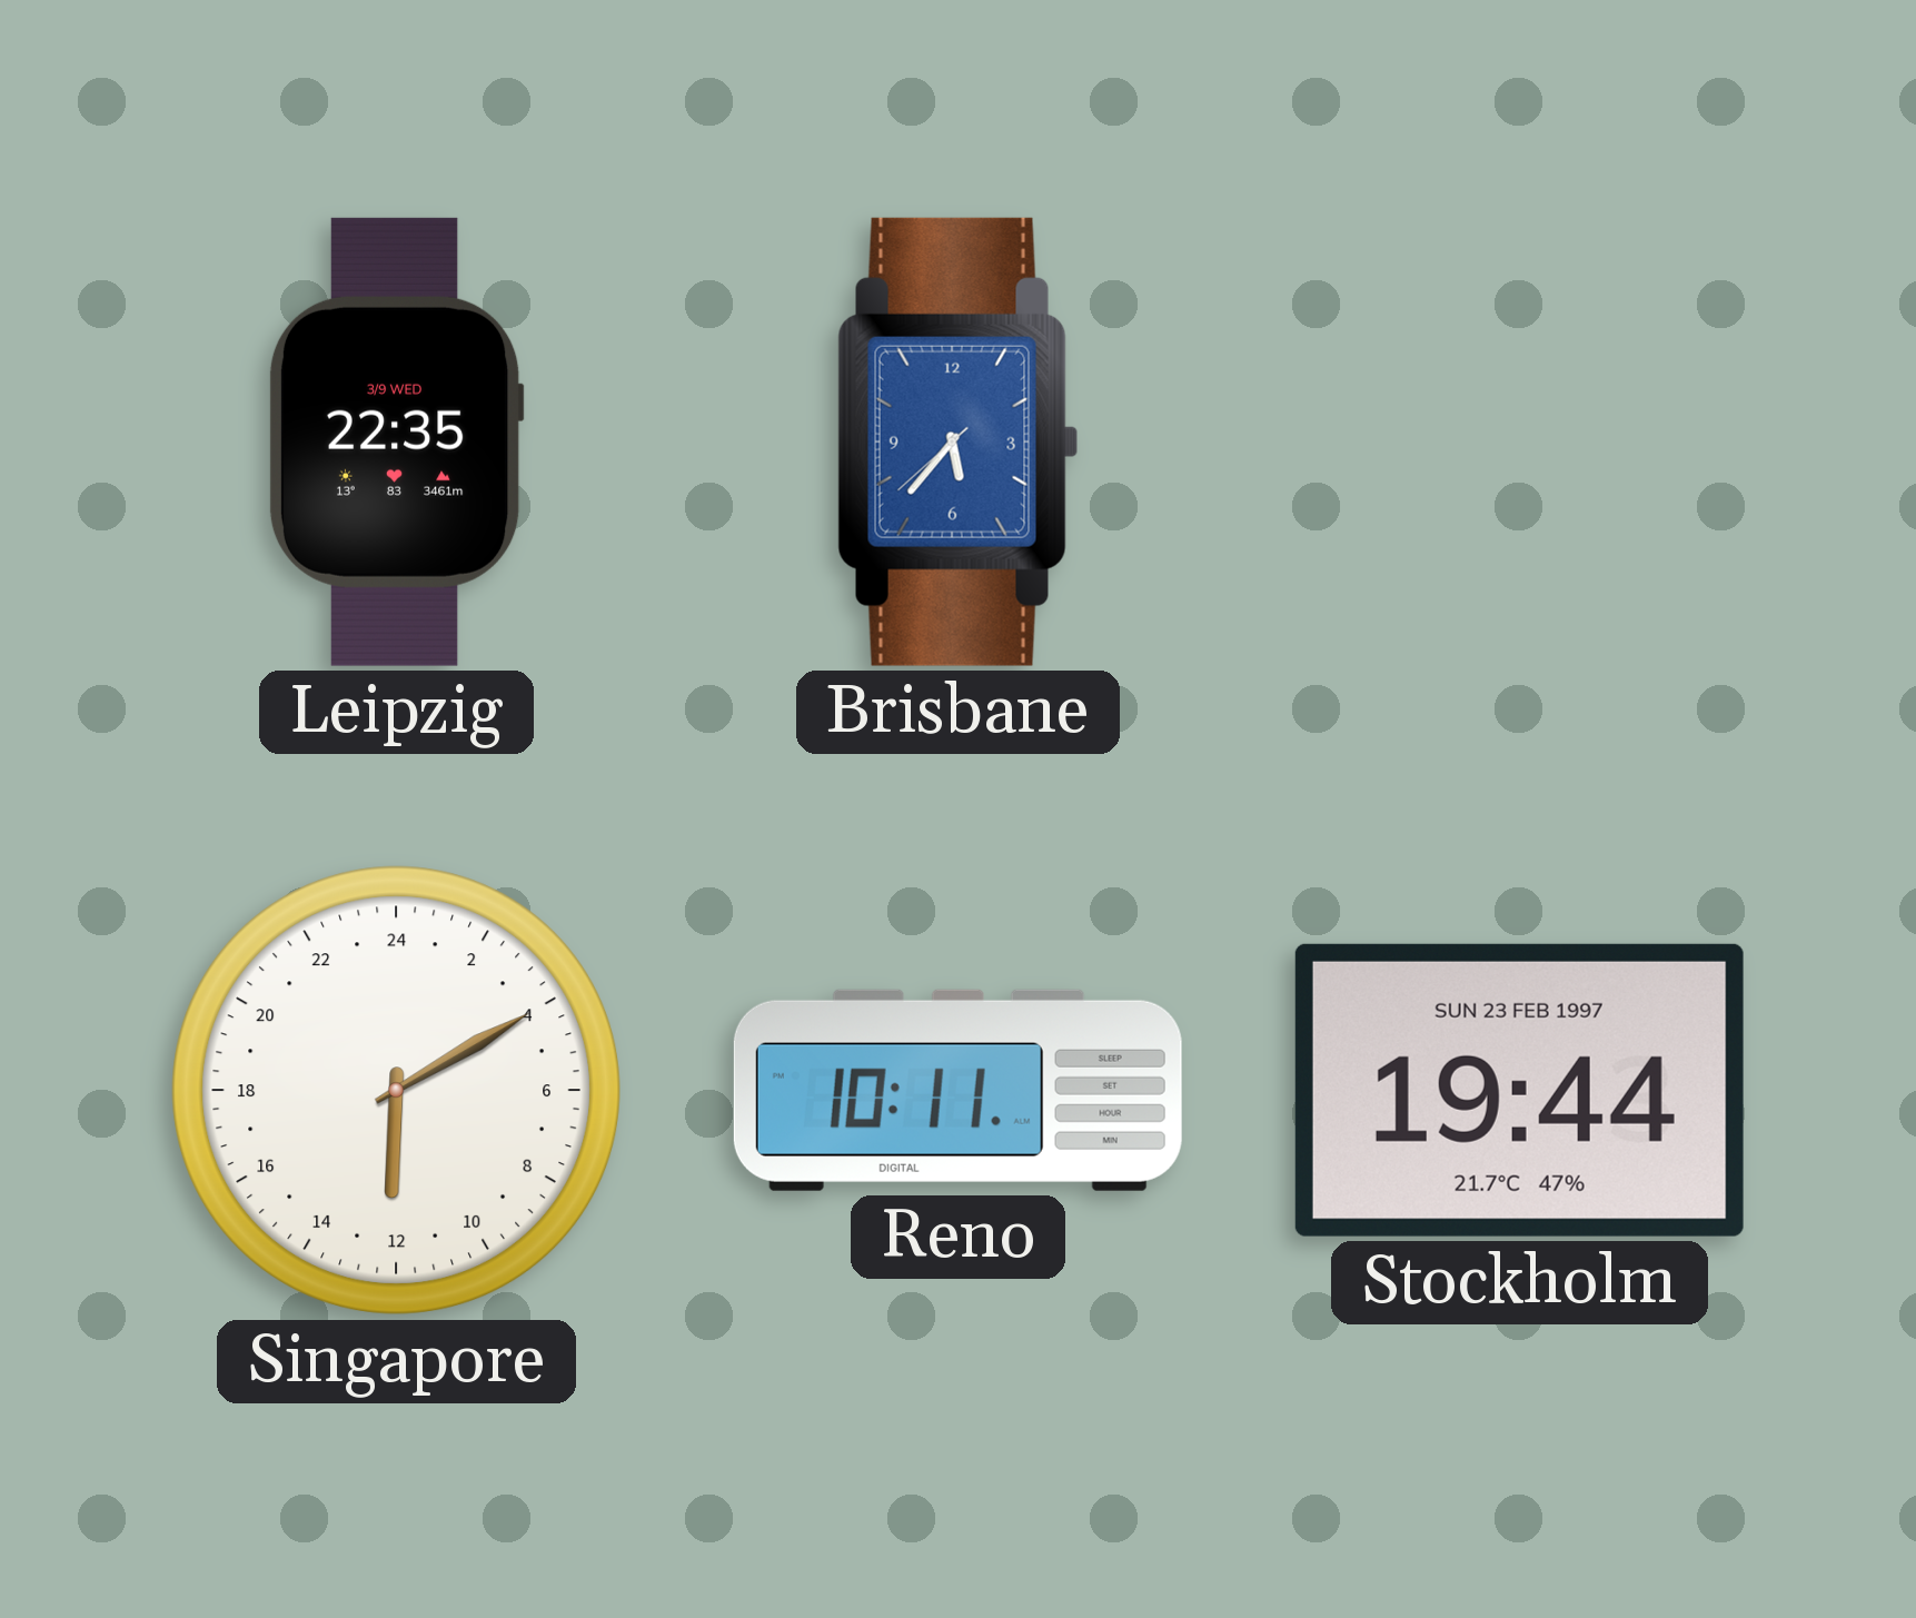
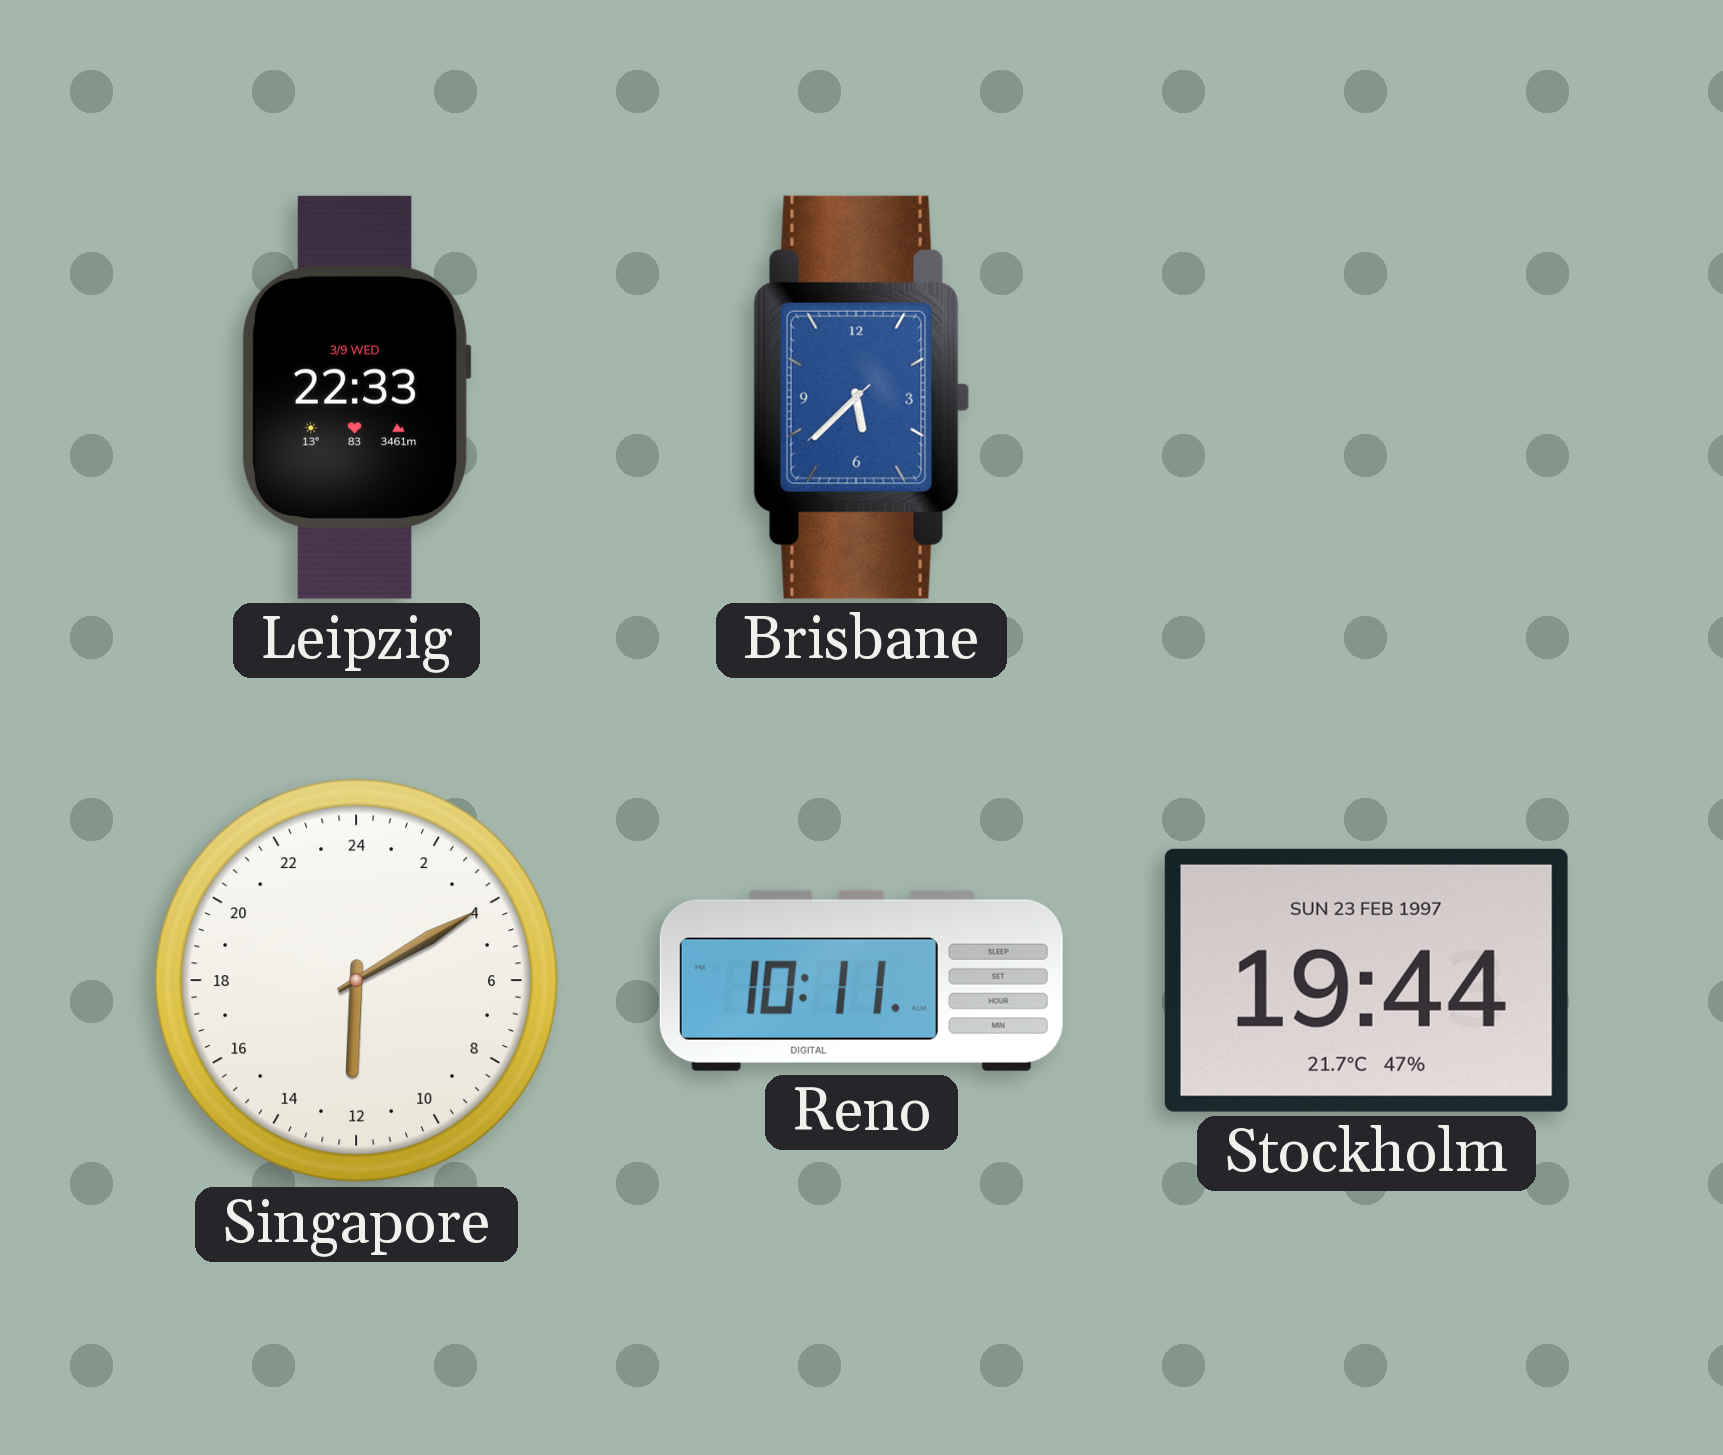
Leipzig: 22:35 -> 22:33 (356, 397)
Brisbane: 5:36 -> 5:37 (862, 397)
